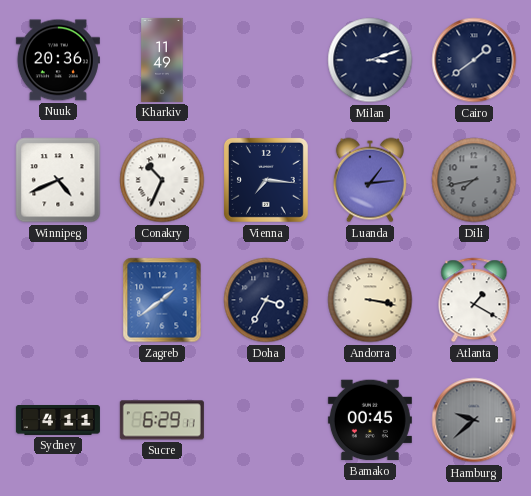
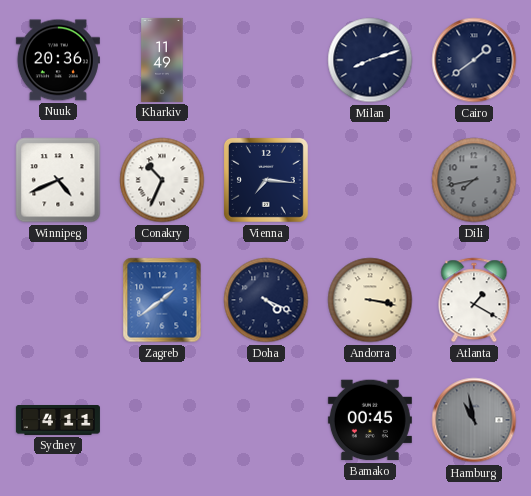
Milan: 3:12 -> 8:12 (370, 60)
Luanda: 1:14 -> none (370, 180)
Doha: 3:35 -> 4:19 (266, 300)
Sucre: 6:29 -> none (162, 420)
Hamburg: 9:38 -> 10:58 (474, 420)
